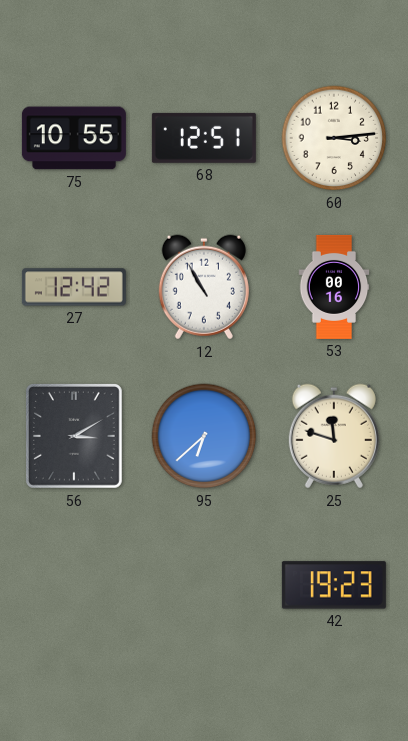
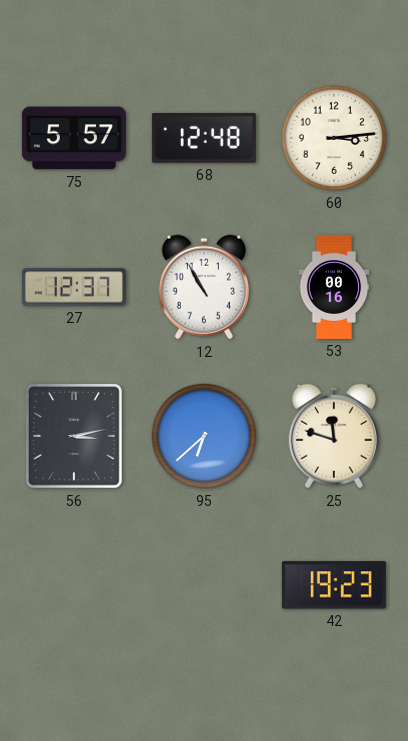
75: 10:55 -> 5:57 (74, 138)
68: 12:51 -> 12:48 (204, 138)
27: 12:42 -> 12:37 (74, 287)
56: 3:10 -> 3:13 (74, 436)
